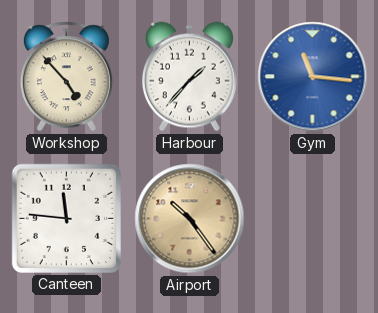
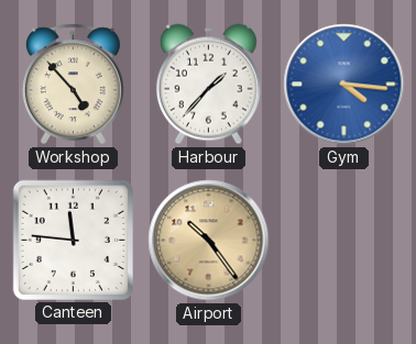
Gym: 11:16 -> 4:16 (344, 85)
